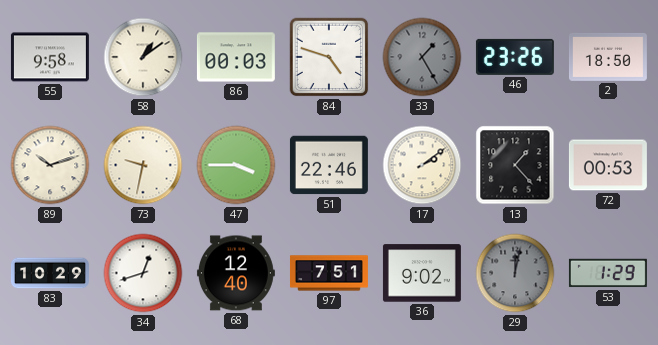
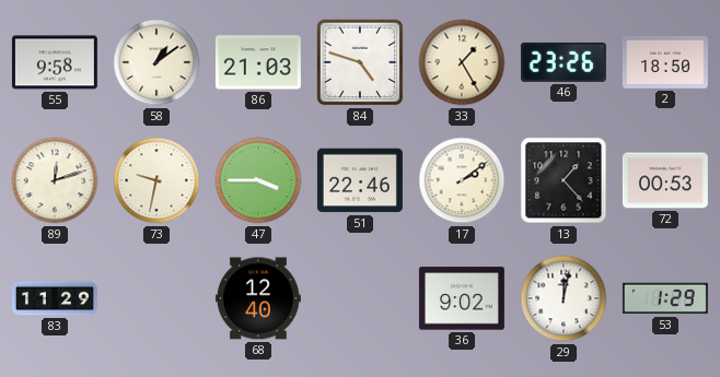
86: 00:03 -> 21:03 (258, 62)
33 dial: grey -> cream (462, 62)
89: 10:12 -> 12:12 (55, 180)
83: 10:29 -> 11:29 (55, 298)
34: 12:42 -> none (143, 273)
97: 7:51 -> none (329, 273)
29 dial: grey -> white (564, 298)
